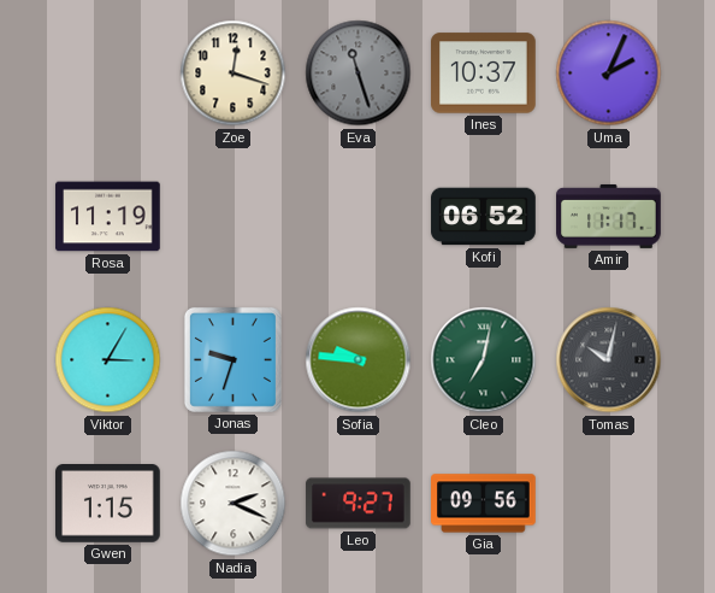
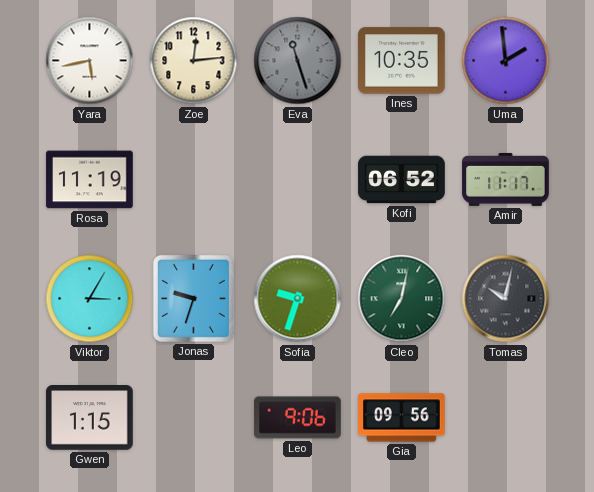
Yara: none -> 5:43 (90, 61)
Zoe: 12:18 -> 12:14 (194, 61)
Ines: 10:37 -> 10:35 (402, 61)
Uma: 2:04 -> 1:59 (506, 61)
Sofia: 9:46 -> 9:33 (298, 299)
Nadia: 2:19 -> none (234, 504)
Leo: 9:27 -> 9:06 (298, 418)
